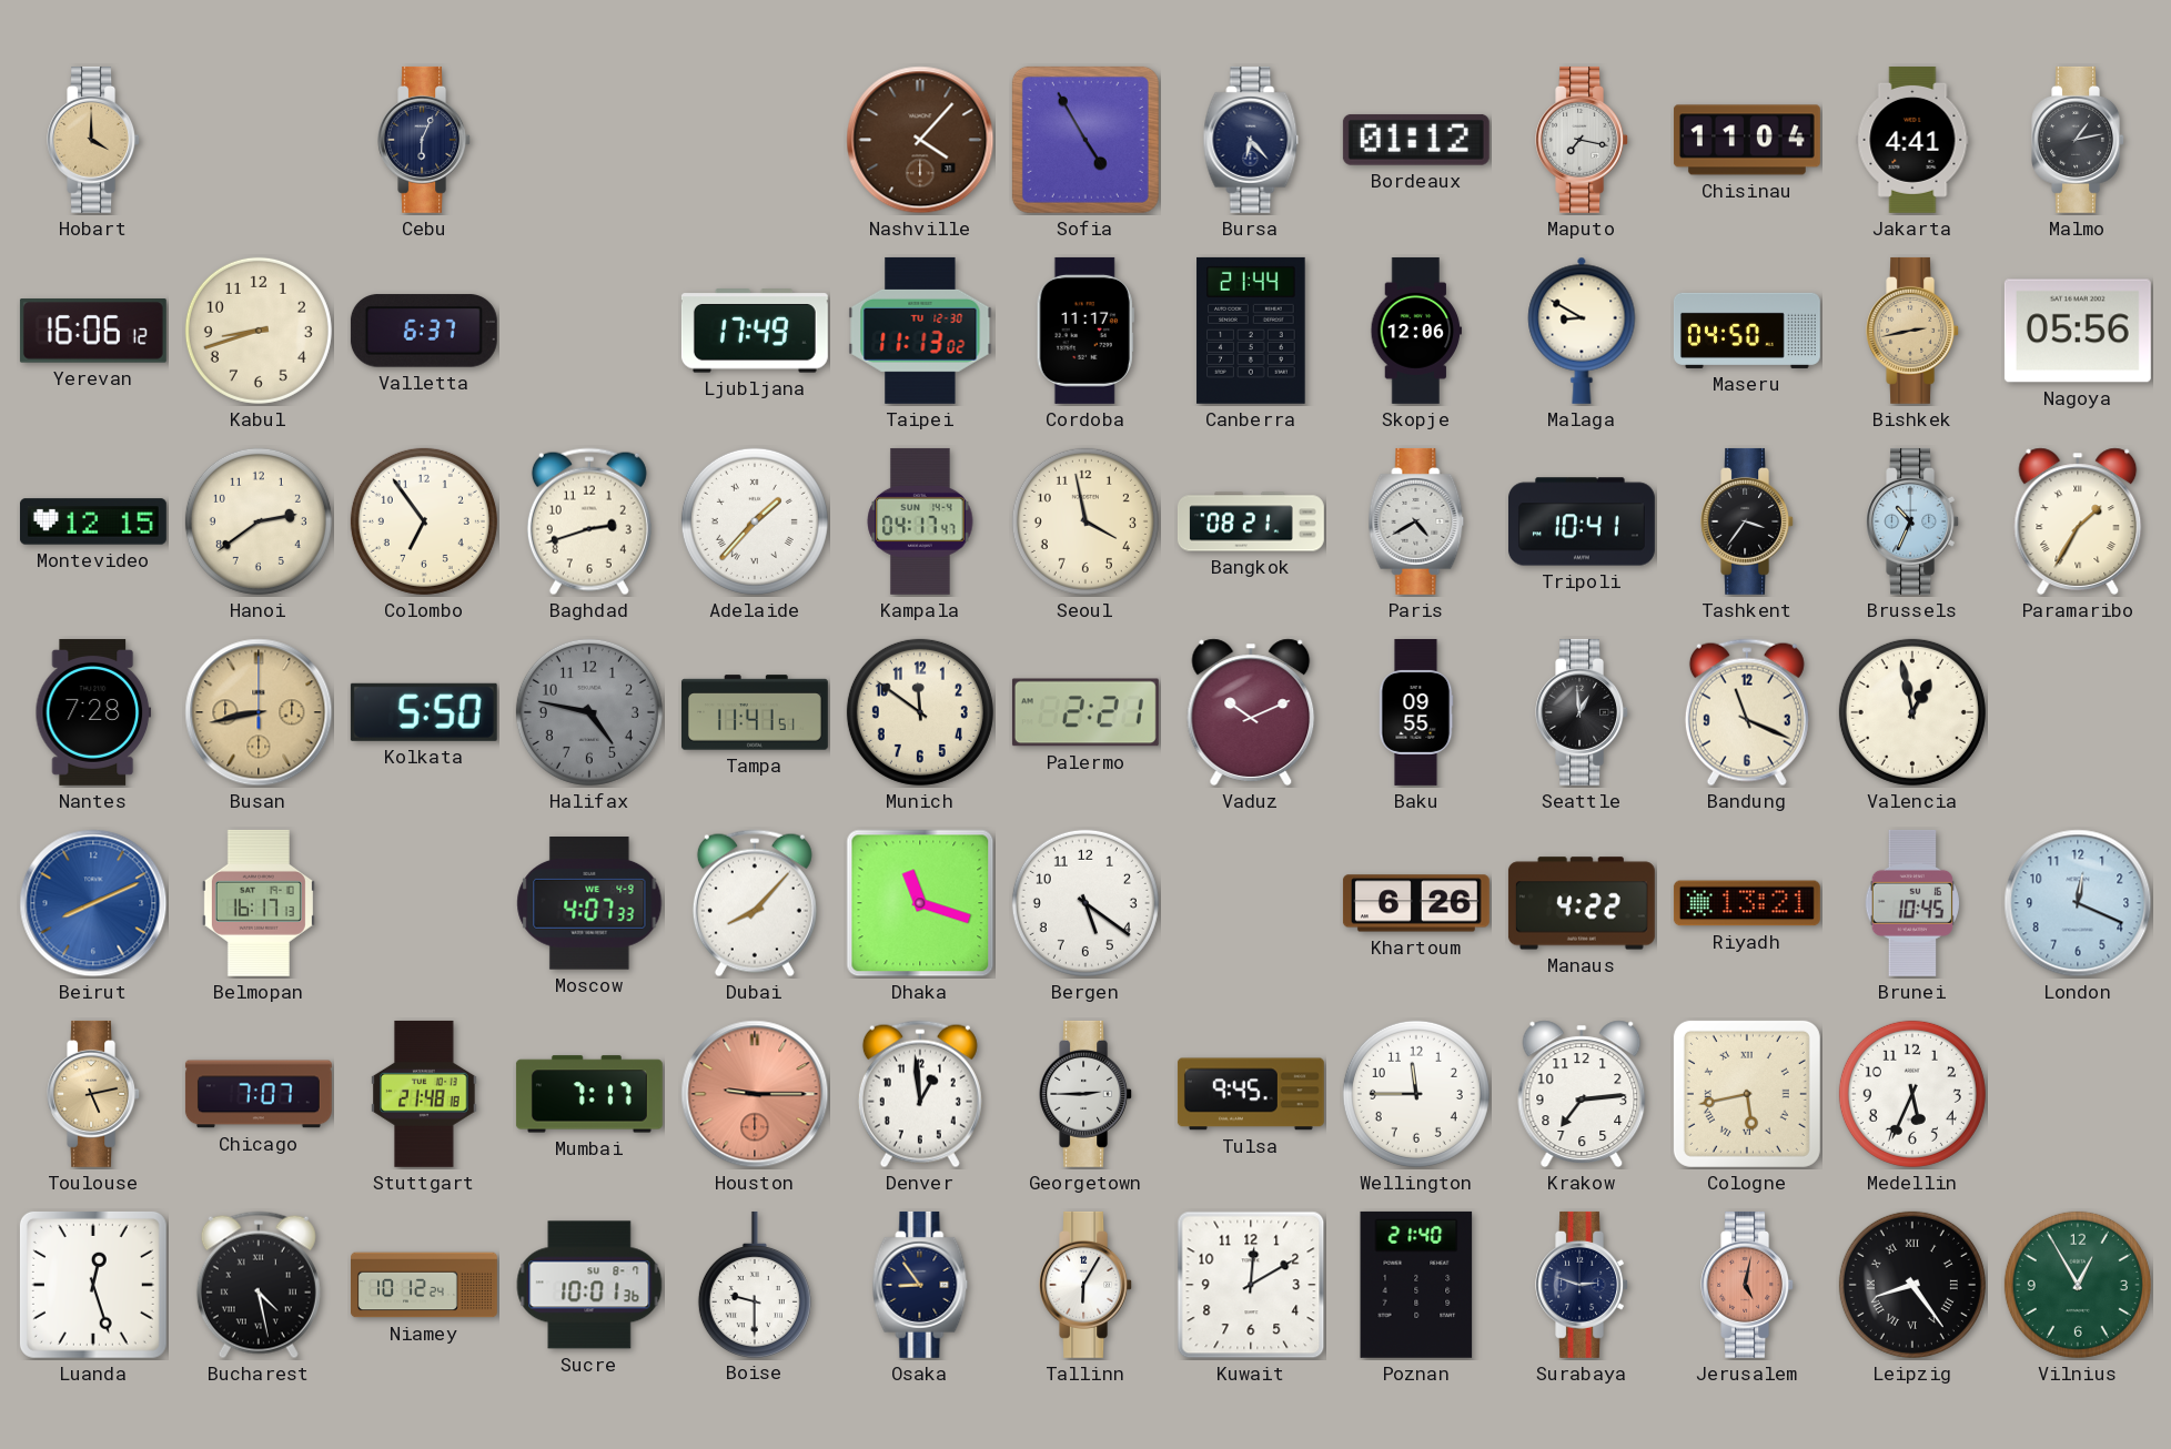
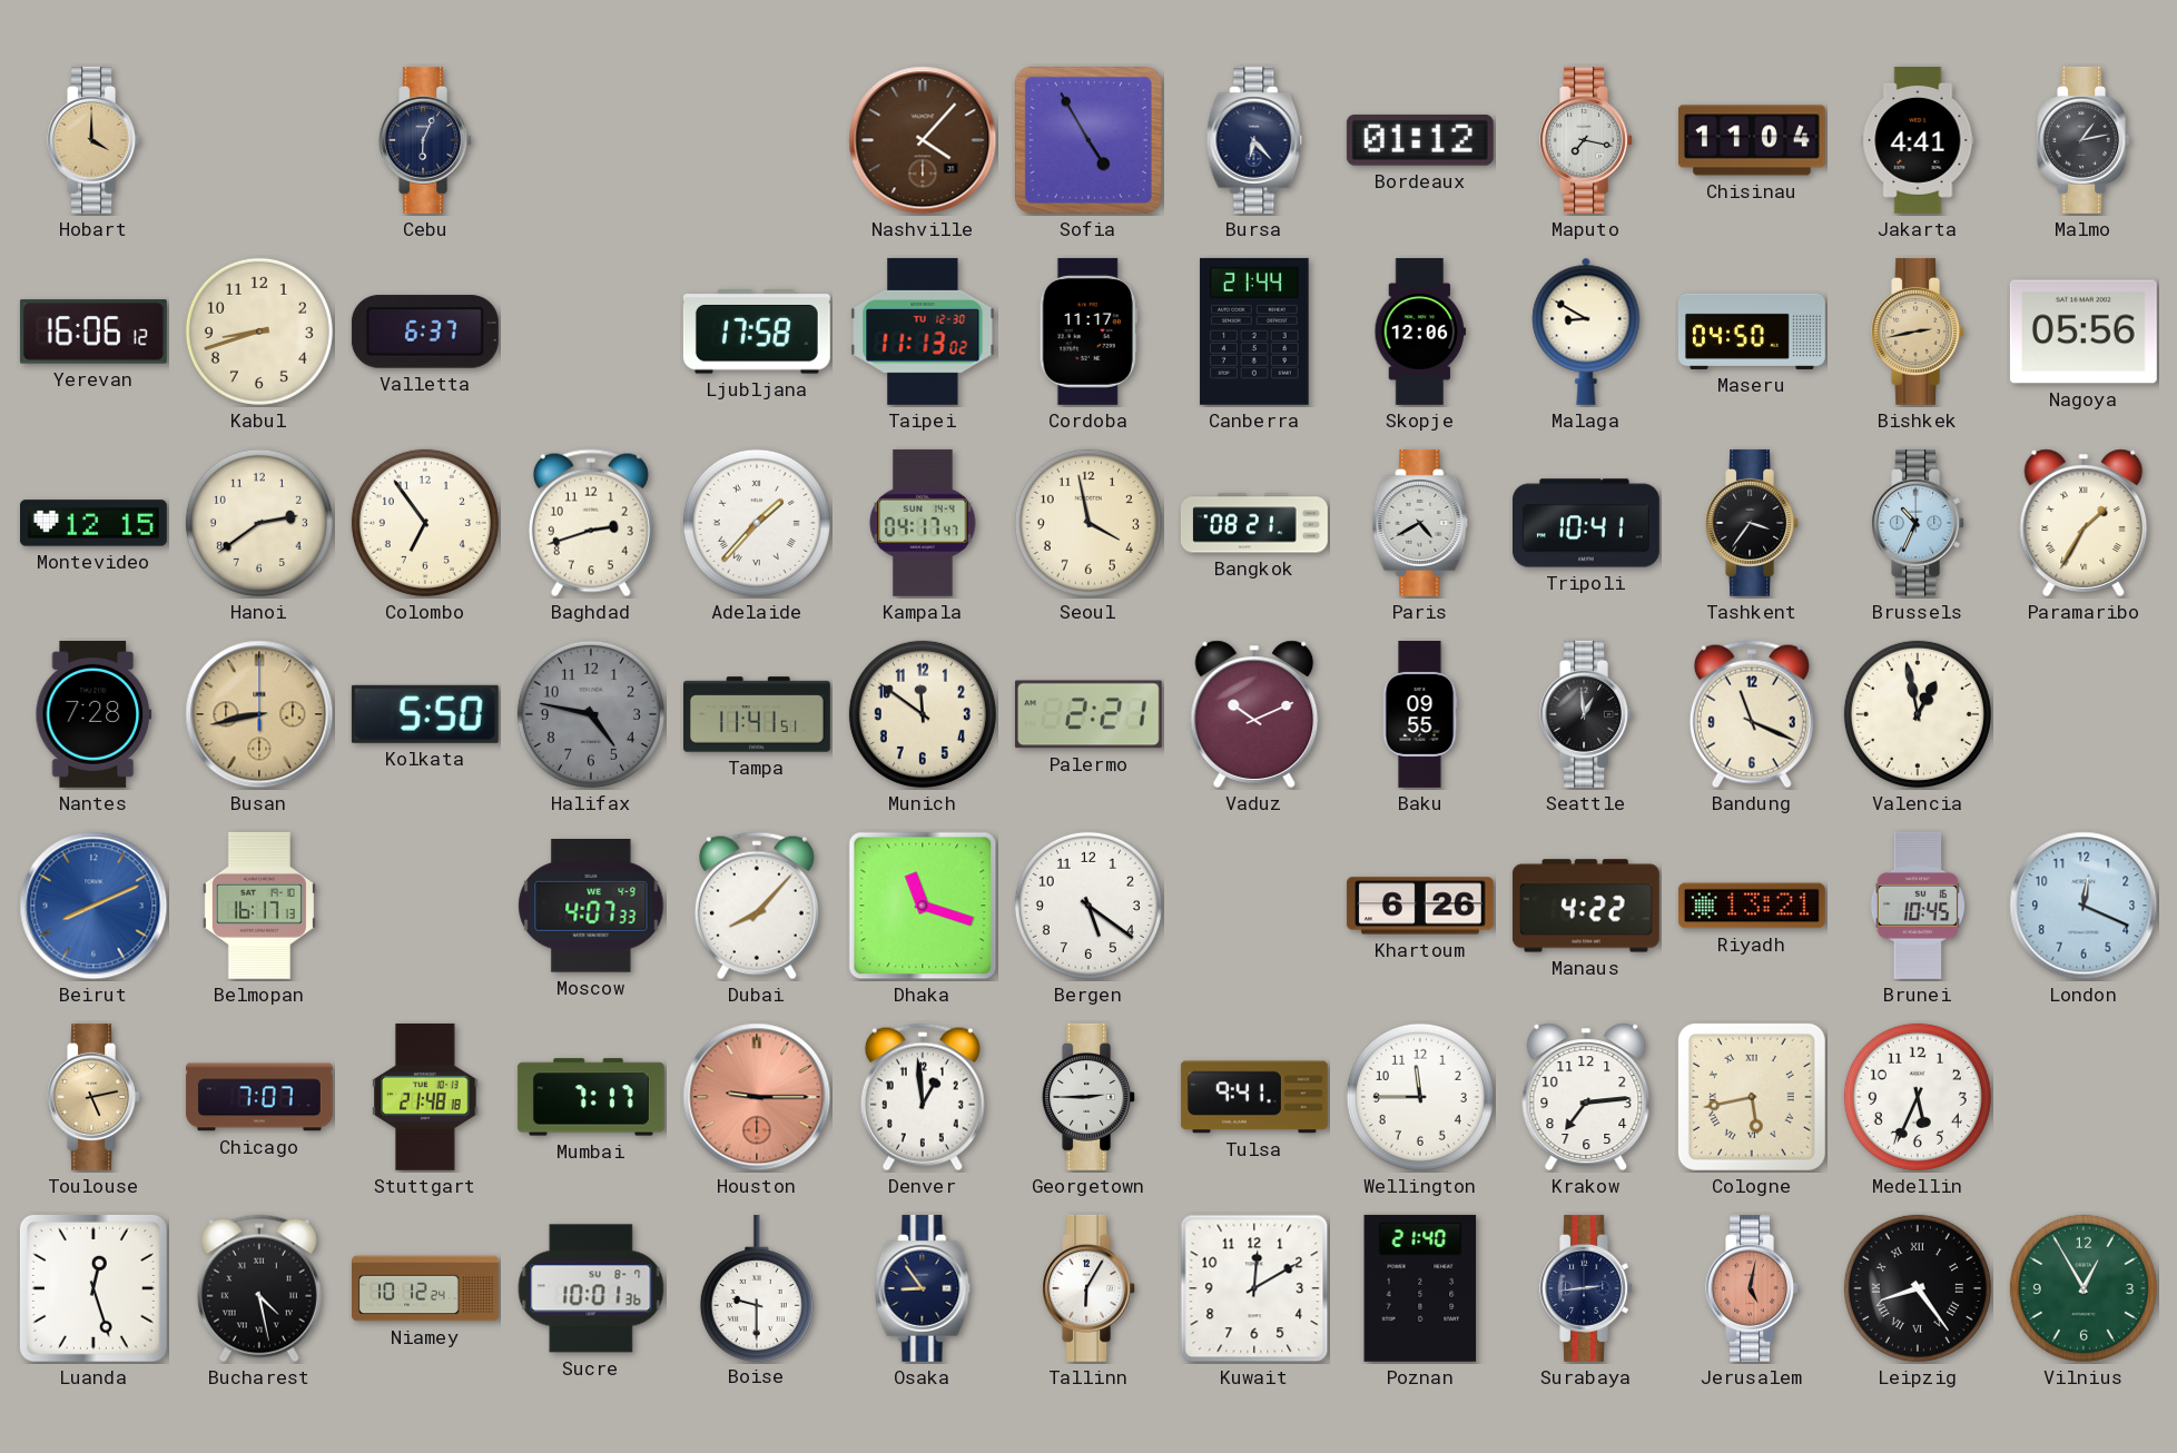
Ljubljana: 17:49 -> 17:58 (757, 332)
Tulsa: 9:45 -> 9:41 (1254, 1097)
Surabaya: 2:48 -> 2:44 (1586, 1288)
